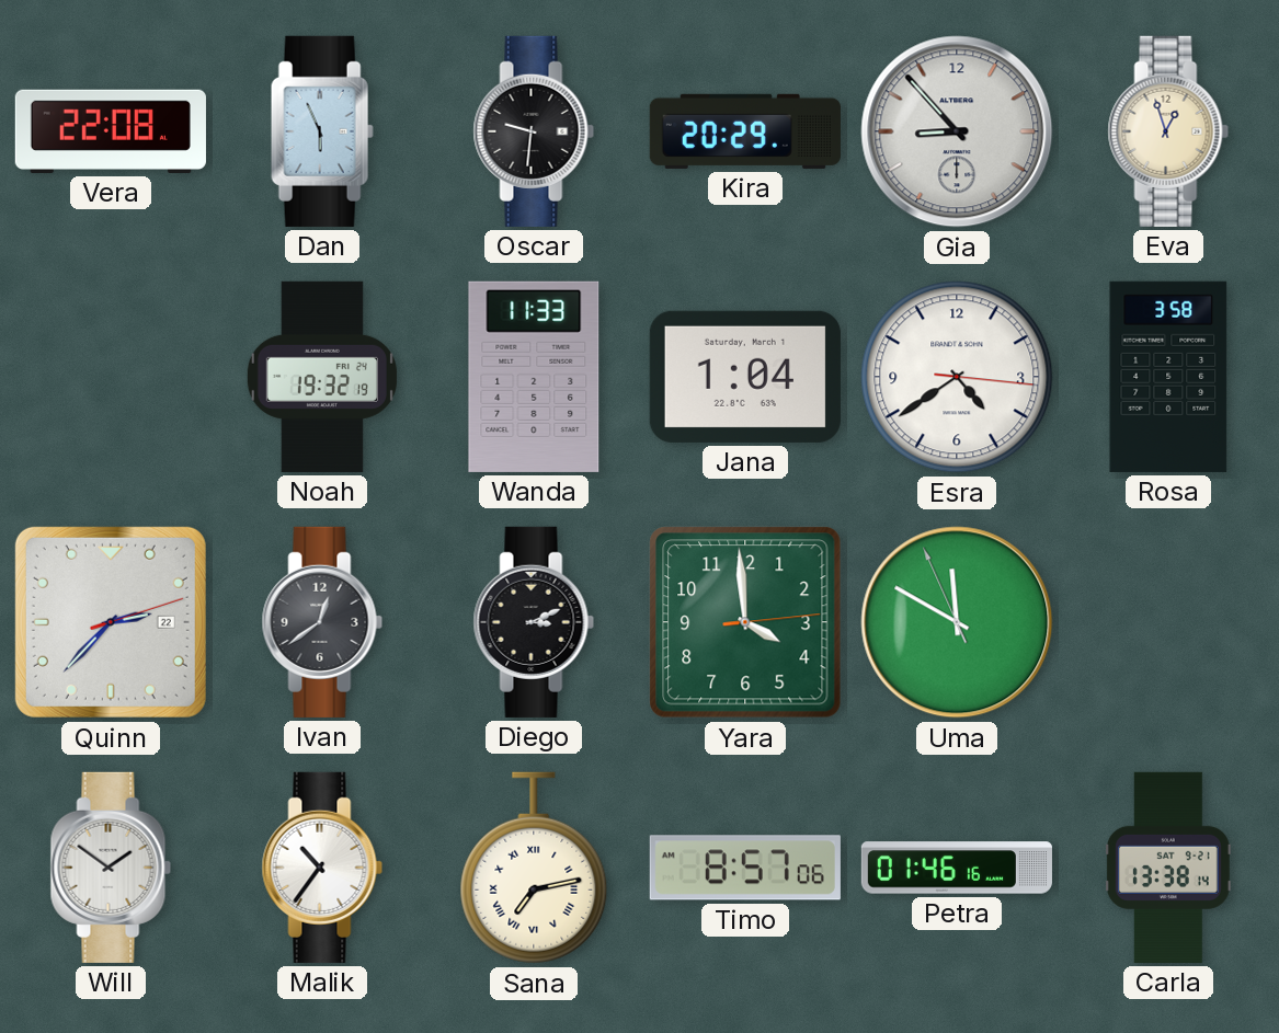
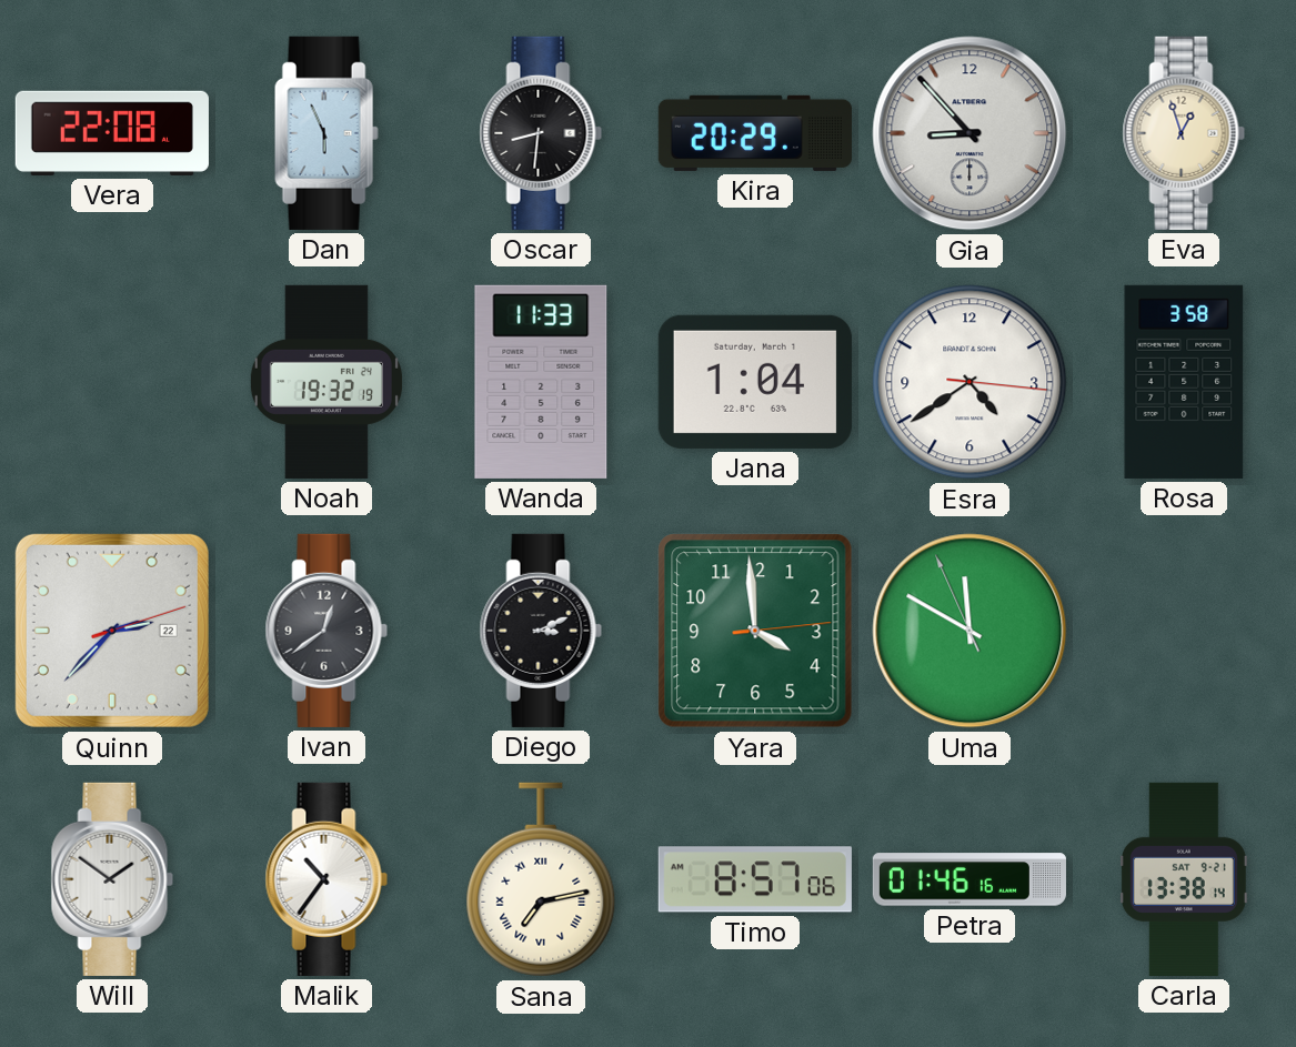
Oscar: 9:31 -> 8:31 (541, 133)
